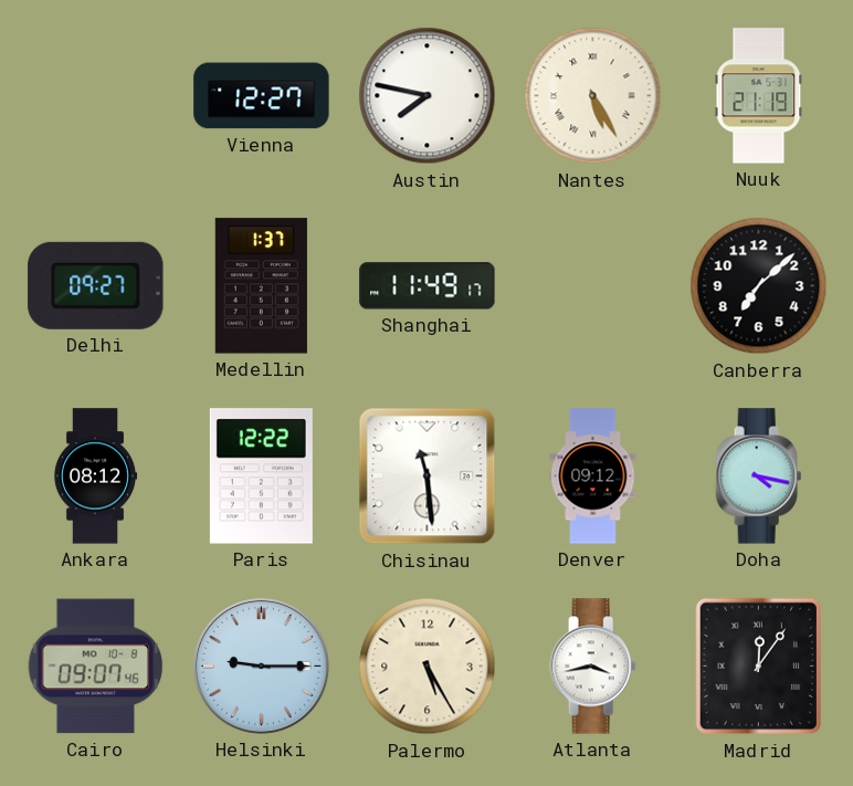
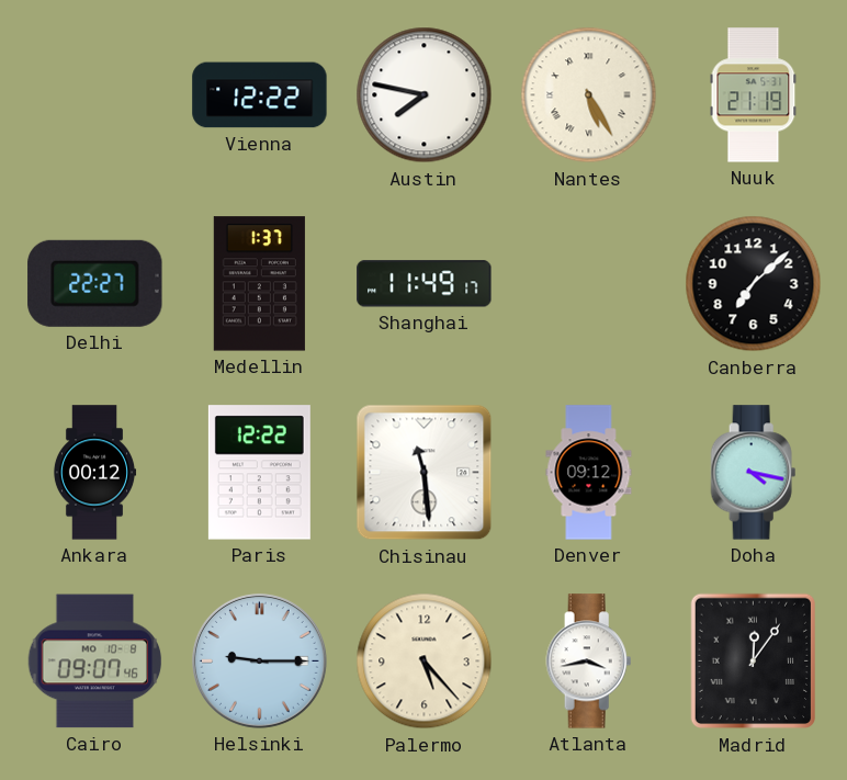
Vienna: 12:27 -> 12:22 (260, 95)
Delhi: 09:27 -> 22:27 (95, 283)
Ankara: 08:12 -> 00:12 (94, 473)
Palermo: 5:25 -> 5:23 (425, 662)
